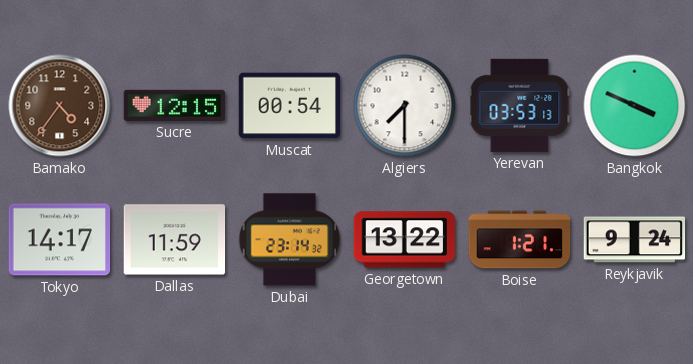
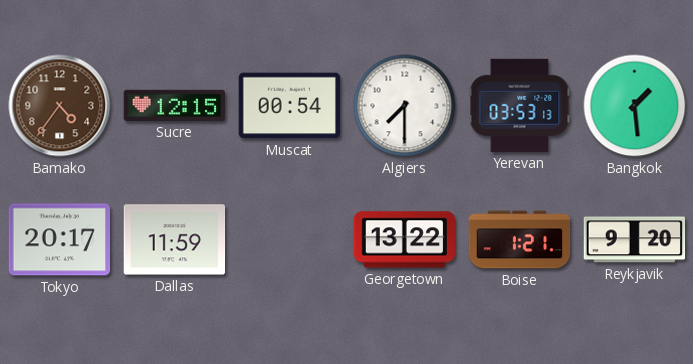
Bangkok: 3:49 -> 1:29 (635, 106)
Tokyo: 14:17 -> 20:17 (60, 240)
Dubai: 23:14 -> none (290, 240)
Reykjavik: 9:24 -> 9:20 (635, 240)
